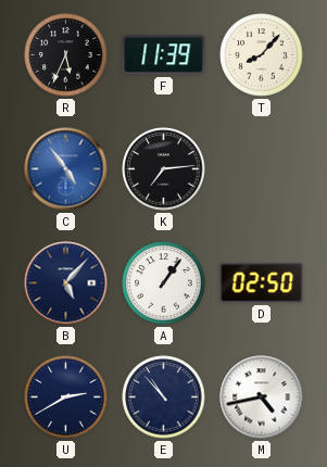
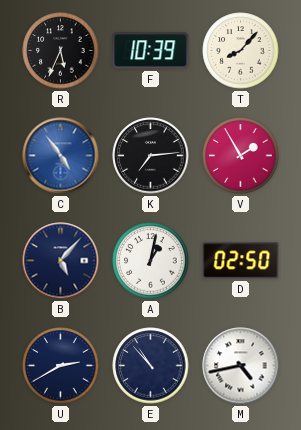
F: 11:39 -> 10:39 (151, 51)
V: none -> 1:55 (241, 156)
A: 1:06 -> 1:02 (151, 261)
